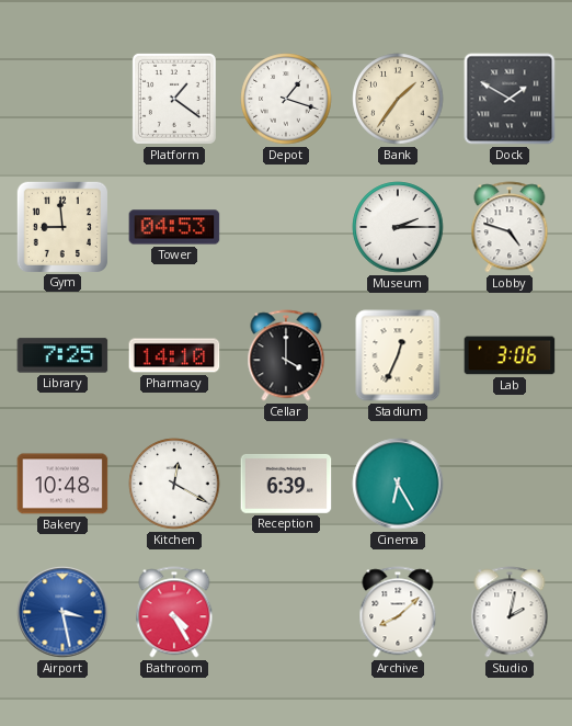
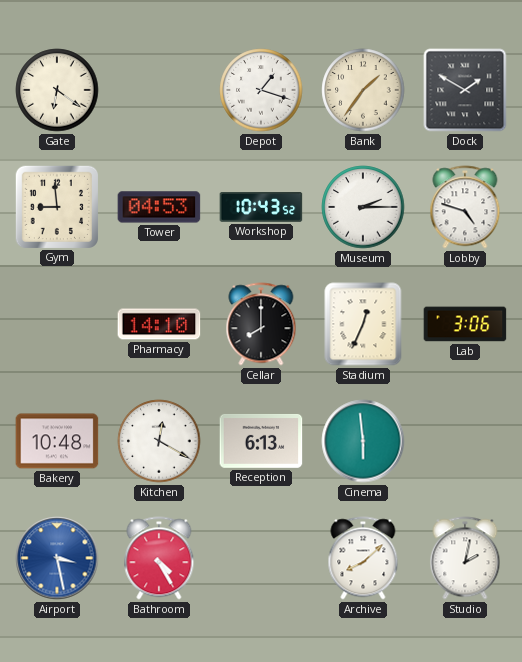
Gate: none -> 6:21 (57, 90)
Platform: 1:21 -> none (174, 99)
Workshop: none -> 10:43 (261, 208)
Library: 7:25 -> none (62, 355)
Cellar: 4:00 -> 8:00 (261, 324)
Reception: 6:39 -> 6:13 (261, 441)
Cinema: 6:25 -> 5:59 (363, 441)
